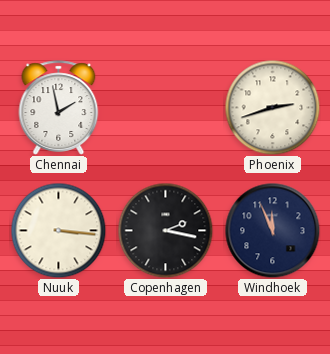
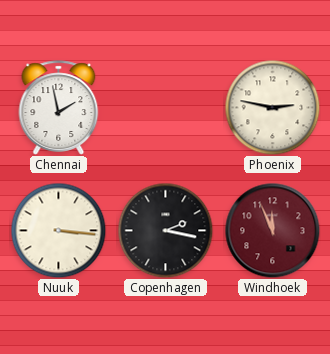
Phoenix: 2:42 -> 2:47 (272, 107)
Windhoek dial: navy -> burgundy (272, 230)
